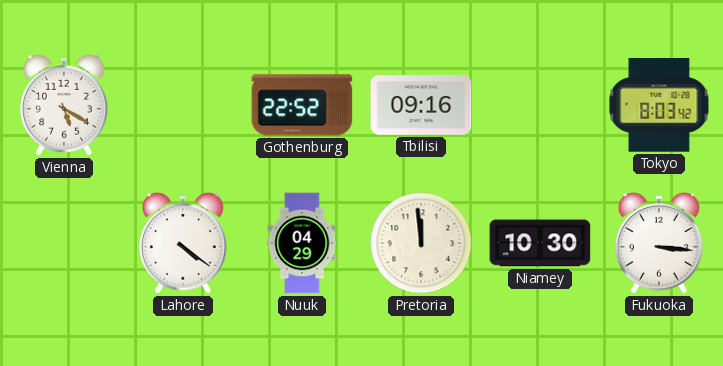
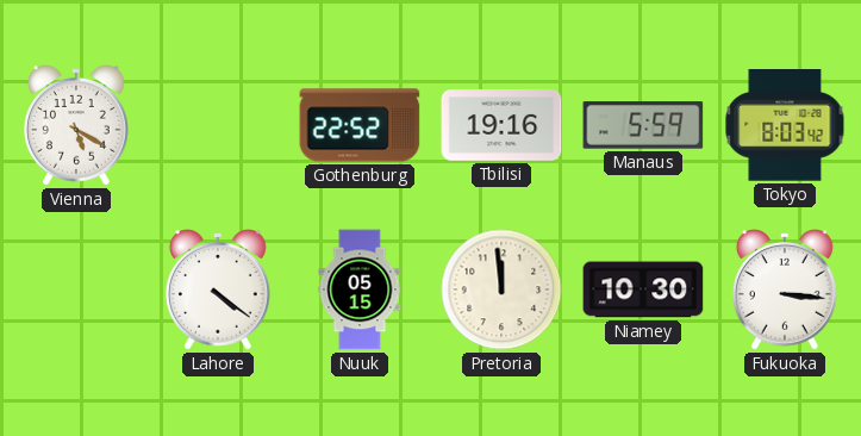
Tbilisi: 09:16 -> 19:16 (501, 126)
Manaus: none -> 5:59 (643, 125)
Nuuk: 04:29 -> 05:15 (360, 289)
